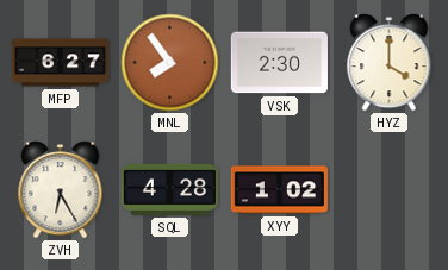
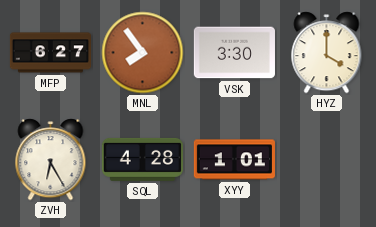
VSK: 2:30 -> 3:30 (234, 53)
XYY: 1:02 -> 1:01 (234, 160)
